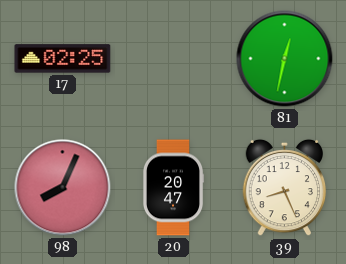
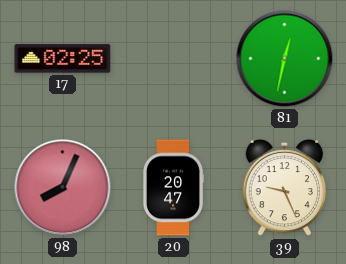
39: 8:26 -> 9:26 (285, 188)
